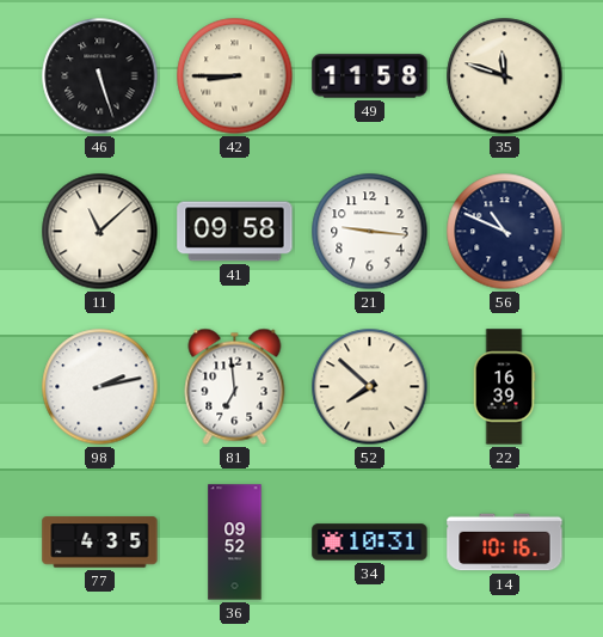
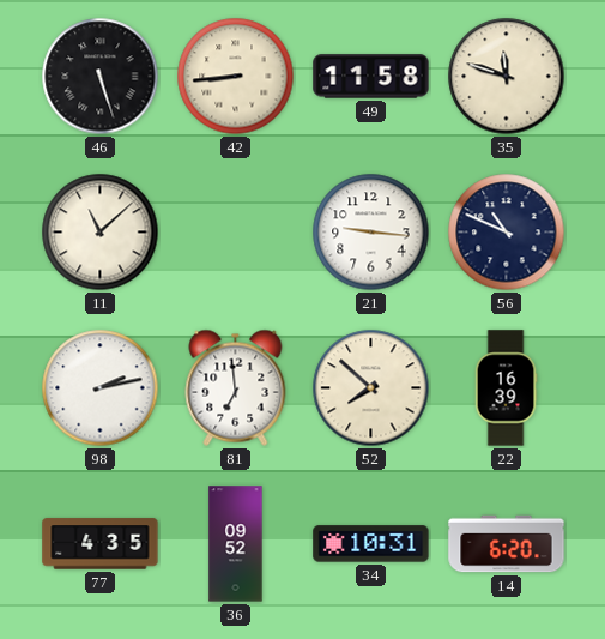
42: 8:45 -> 8:44 (236, 77)
41: 09:58 -> none (235, 232)
14: 10:16 -> 6:20 (507, 544)
